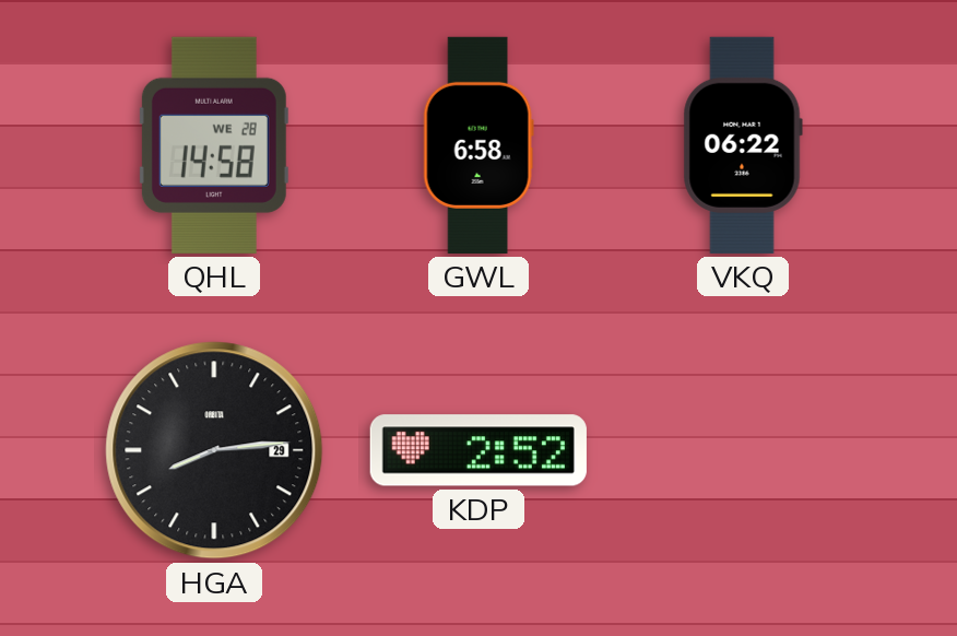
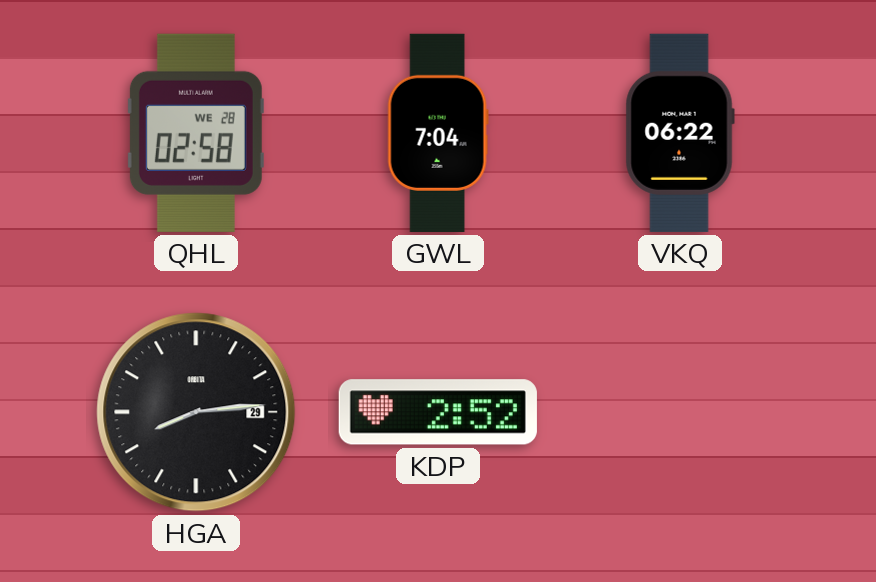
QHL: 14:58 -> 02:58 (196, 133)
GWL: 6:58 -> 7:04 (438, 133)
